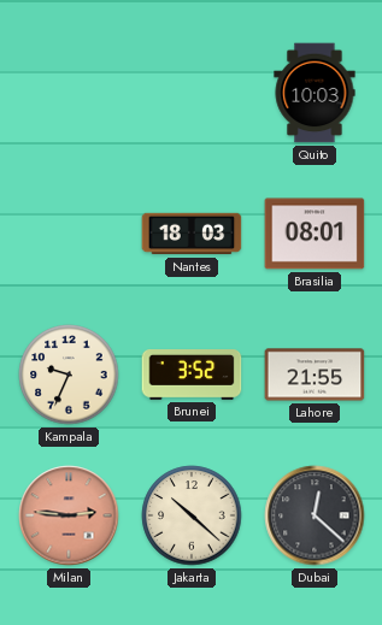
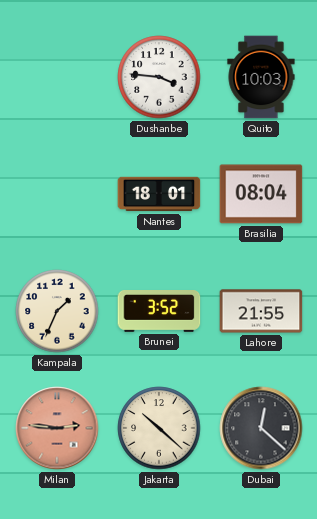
Dushanbe: none -> 3:46 (159, 77)
Nantes: 18:03 -> 18:01 (159, 194)
Brasilia: 08:01 -> 08:04 (261, 194)
Kampala: 9:34 -> 1:34 (57, 311)
